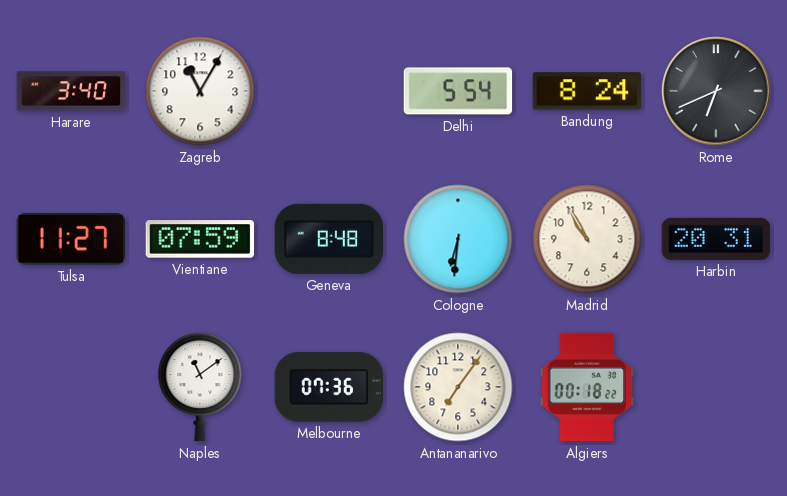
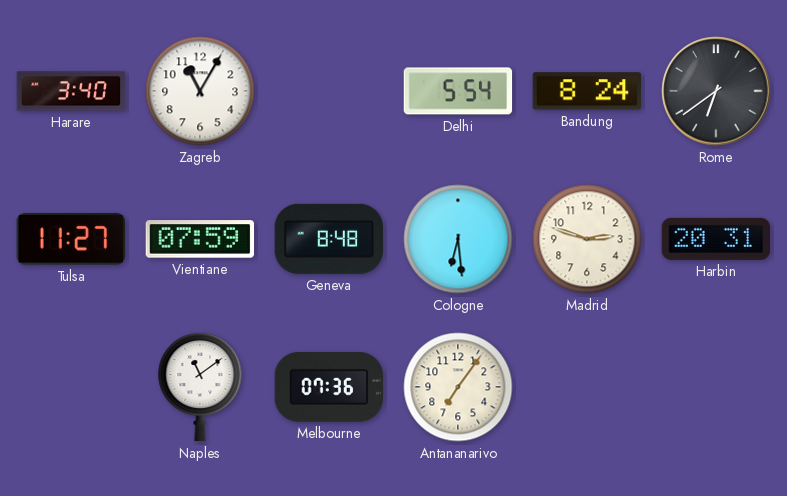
Rome: 6:41 -> 6:39 (716, 91)
Cologne: 6:31 -> 6:29 (458, 239)
Madrid: 10:55 -> 2:48 (587, 239)
Algiers: 00:18 -> none (587, 387)
